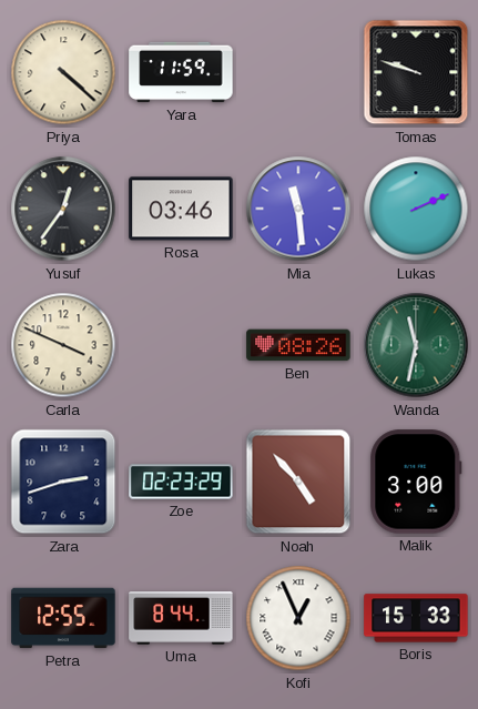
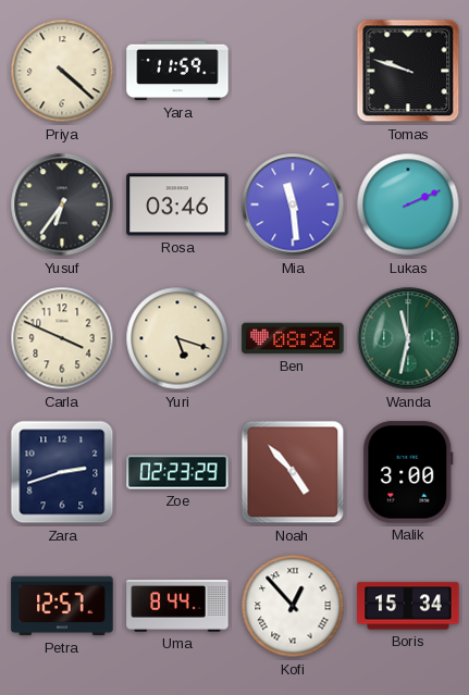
Yusuf: 12:36 -> 6:36 (62, 204)
Yuri: none -> 5:18 (177, 338)
Petra: 12:55 -> 12:57 (62, 606)
Kofi: 12:56 -> 12:53 (293, 606)
Boris: 15:33 -> 15:34 (408, 606)
